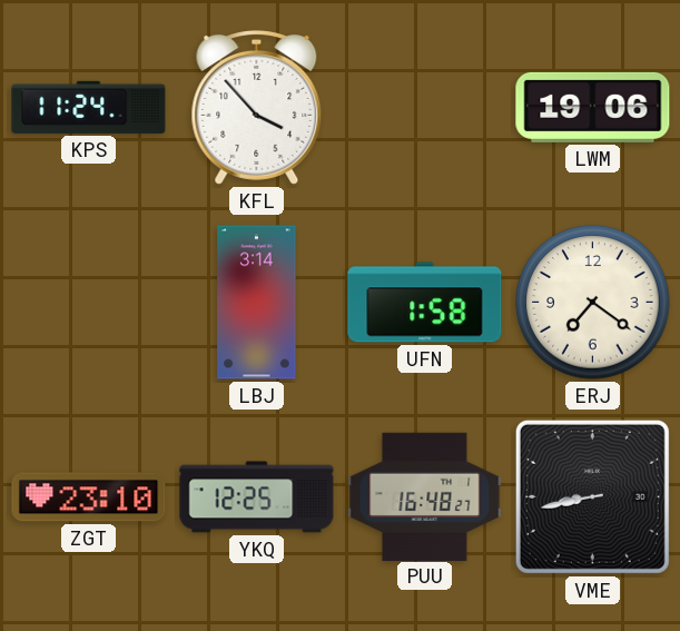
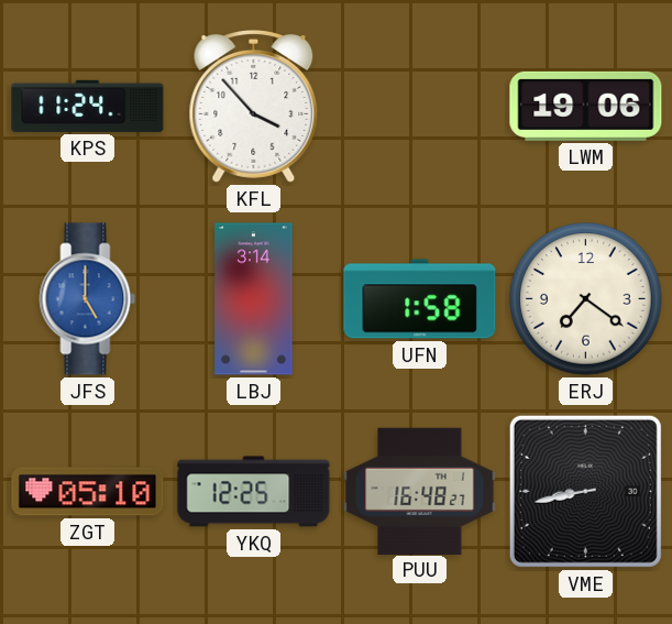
JFS: none -> 5:00 (88, 299)
ZGT: 23:10 -> 05:10 (88, 492)
